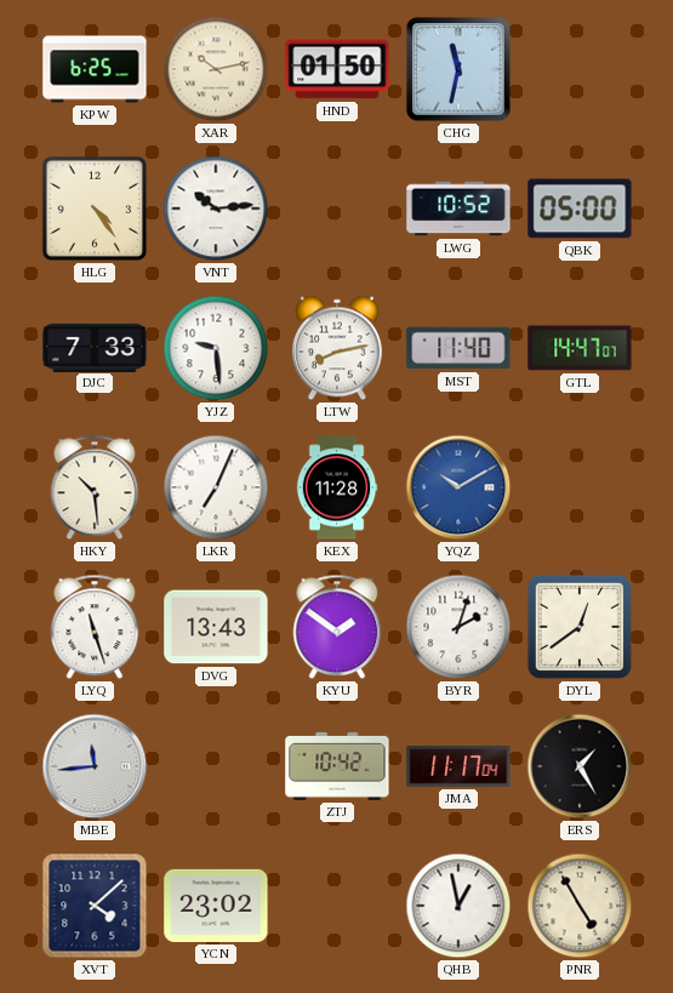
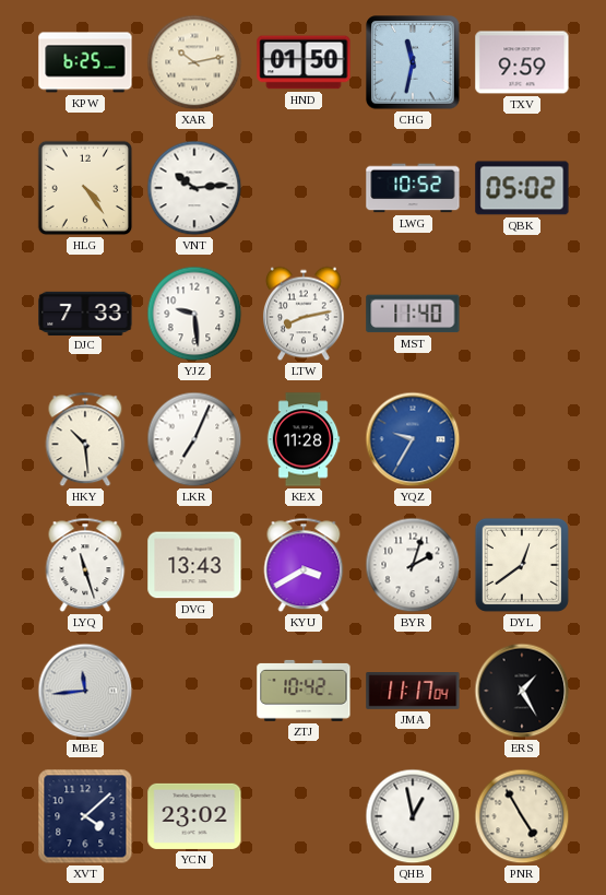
TXV: none -> 9:59 (522, 62)
QBK: 05:00 -> 05:02 (522, 188)
GTL: 14:47 -> none (580, 348)
YQZ: 10:10 -> 9:35 (413, 439)
KYU: 1:51 -> 3:40 (304, 565)
